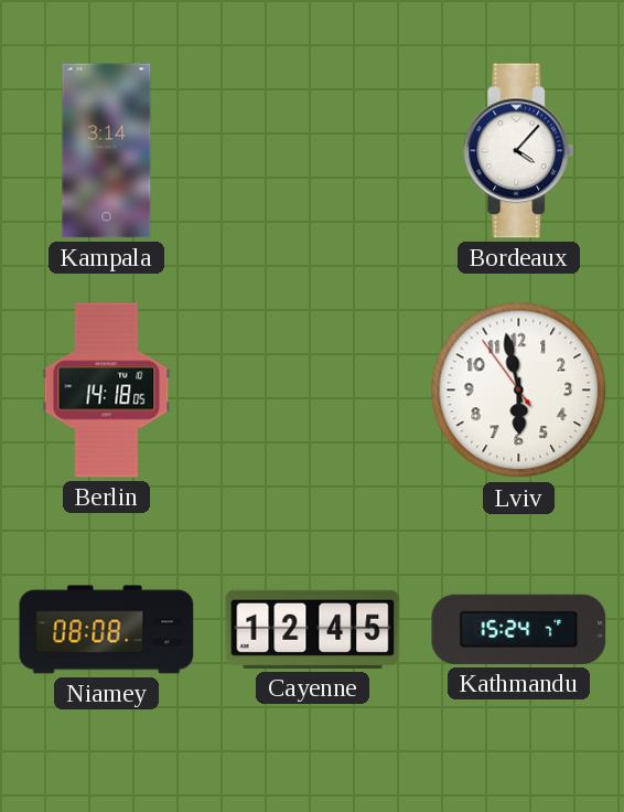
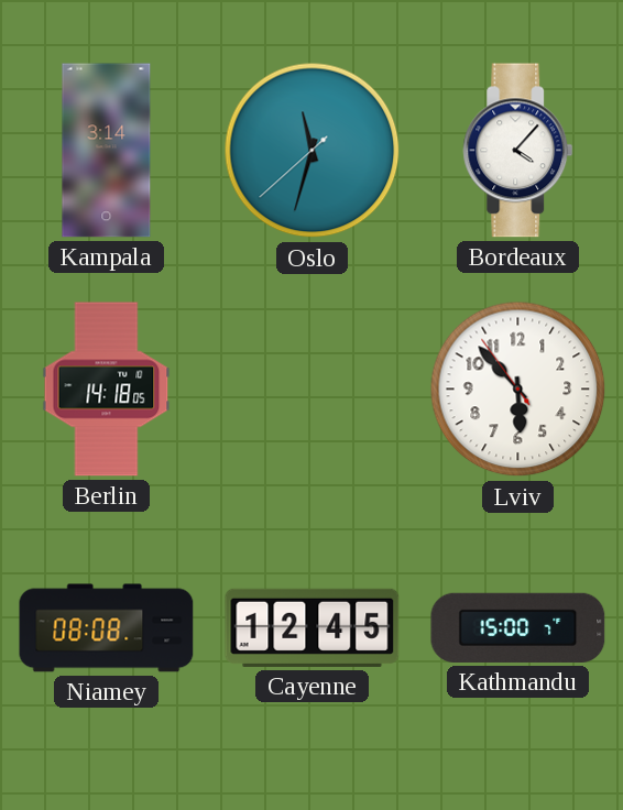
Oslo: none -> 11:32 (313, 151)
Lviv: 5:57 -> 5:52 (518, 390)
Kathmandu: 15:24 -> 15:00 (518, 627)
